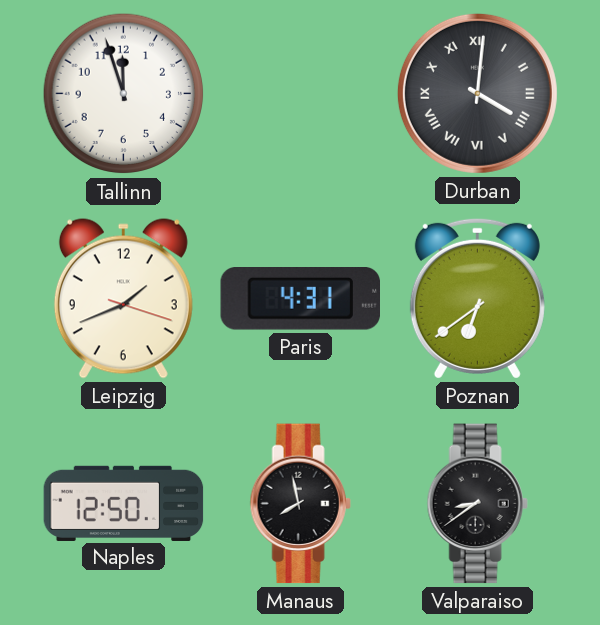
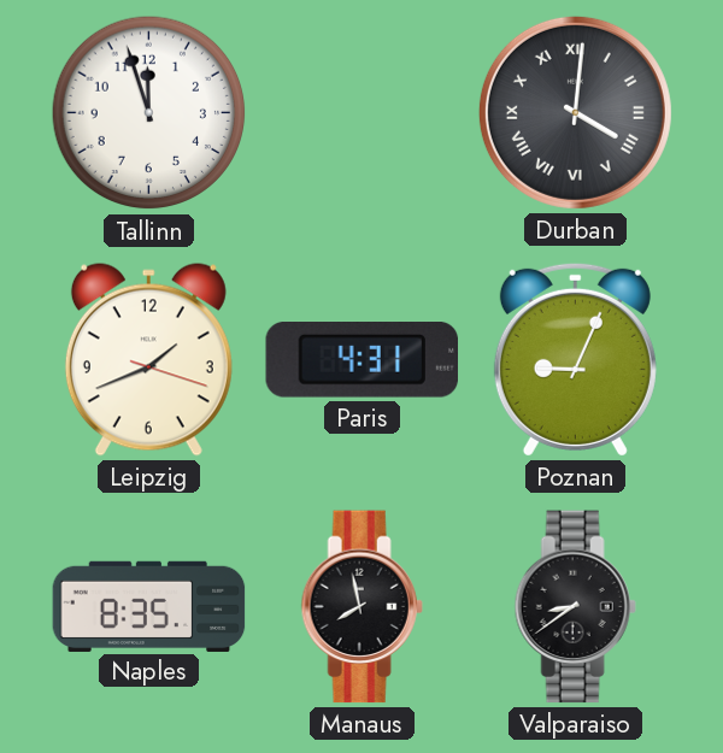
Poznan: 6:39 -> 9:04 (575, 359)
Naples: 12:50 -> 8:35 (149, 606)
